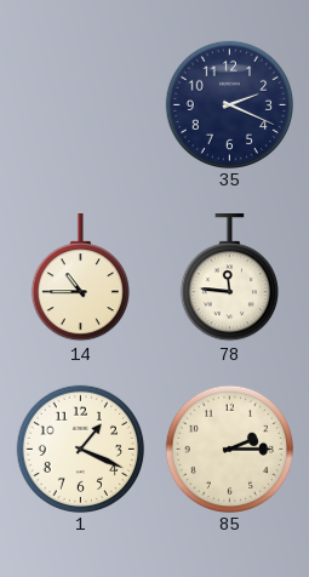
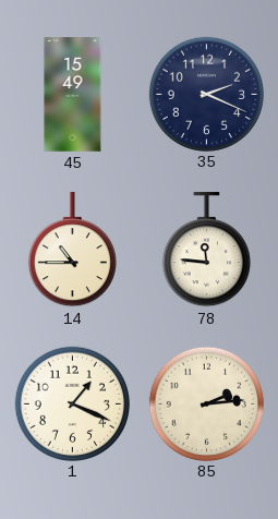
45: none -> 15:49 (73, 95)
85: 2:15 -> 2:14 (206, 403)
